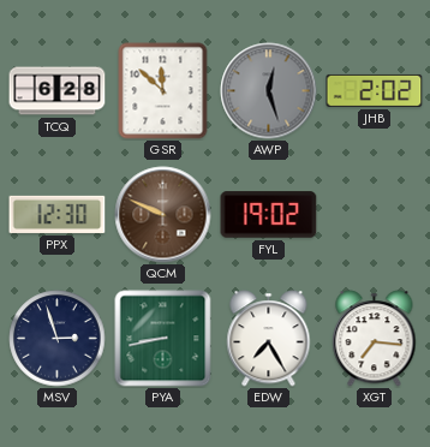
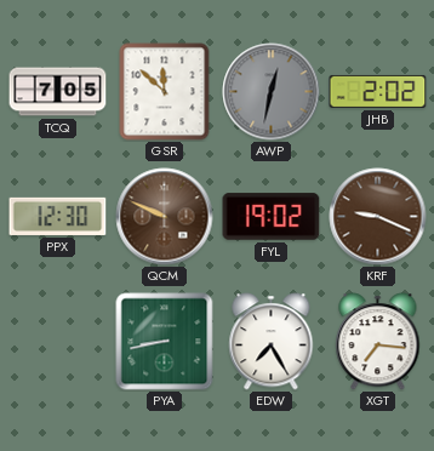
TCQ: 6:28 -> 7:05 (58, 92)
AWP: 12:27 -> 12:32 (272, 92)
KRF: none -> 9:19 (378, 217)
MSV: 2:57 -> none (58, 339)
